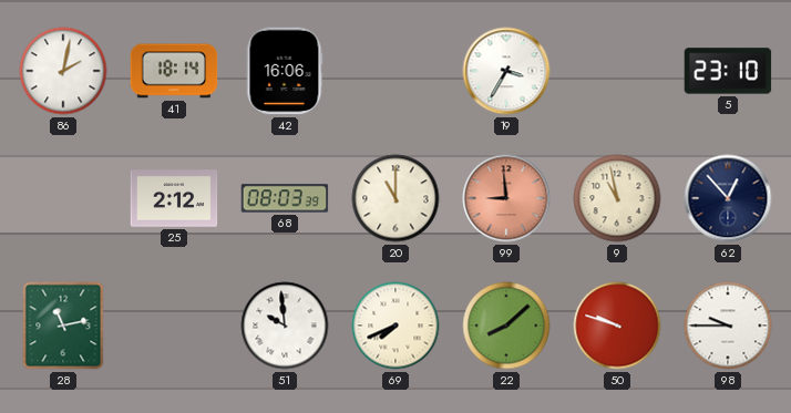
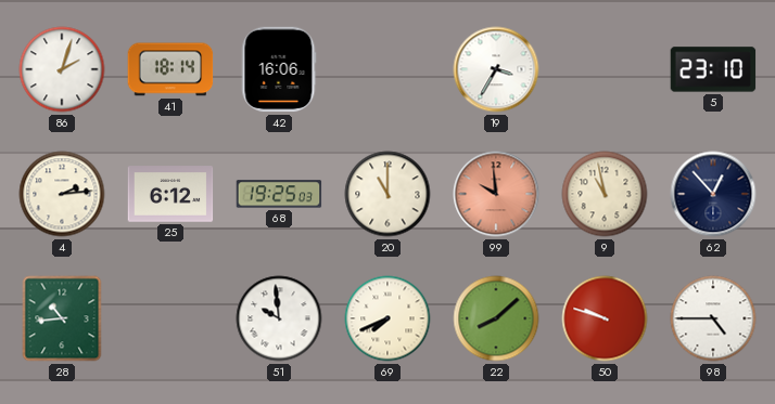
86: 2:02 -> 2:03 (62, 69)
4: none -> 2:14 (62, 194)
25: 2:12 -> 6:12 (170, 194)
68: 08:03 -> 19:25 (279, 194)
99: 8:59 -> 9:59 (496, 194)
28: 11:13 -> 10:44 (62, 318)
98: 9:45 -> 4:45 (713, 318)
